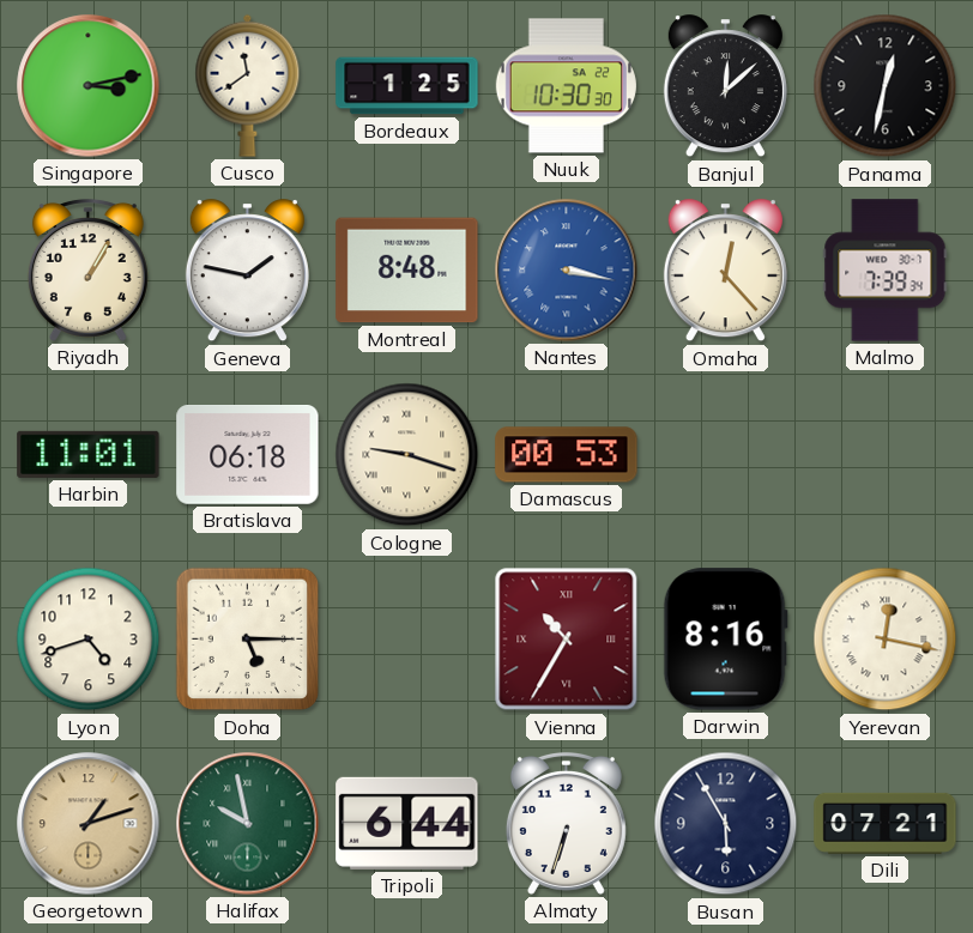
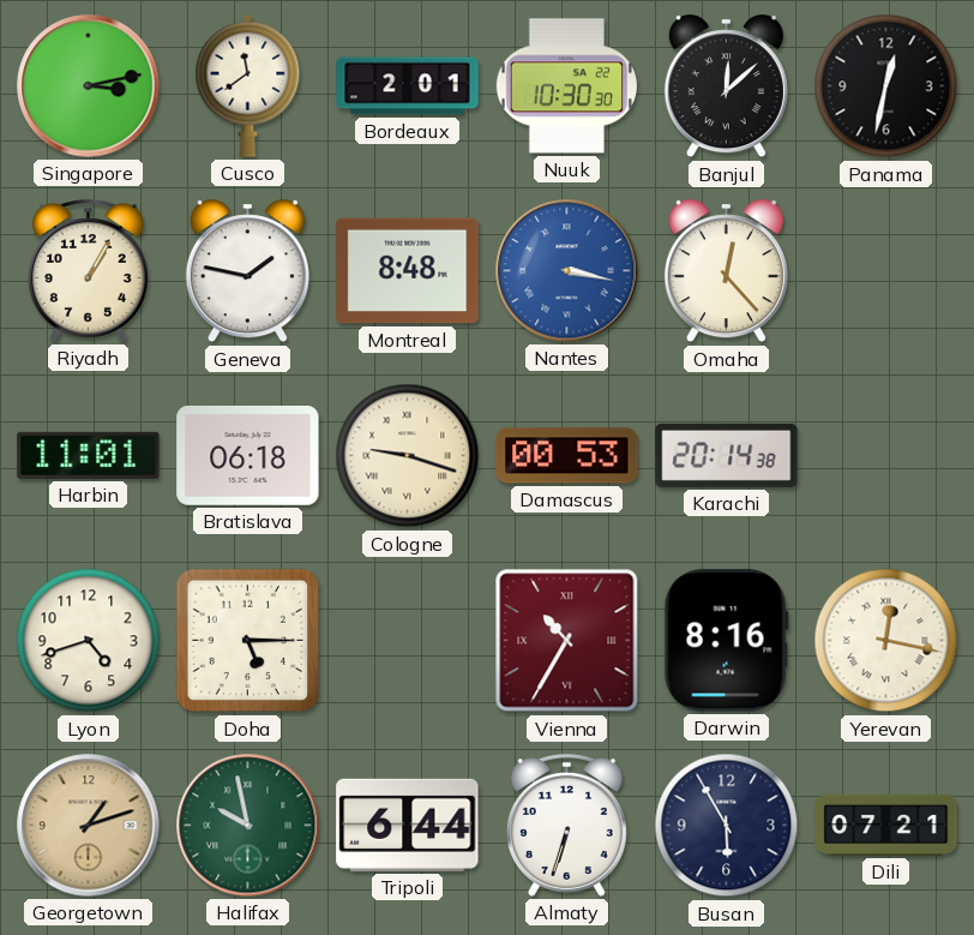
Bordeaux: 1:25 -> 2:01 (408, 86)
Malmo: 7:39 -> none (886, 271)
Karachi: none -> 20:14 (727, 455)
